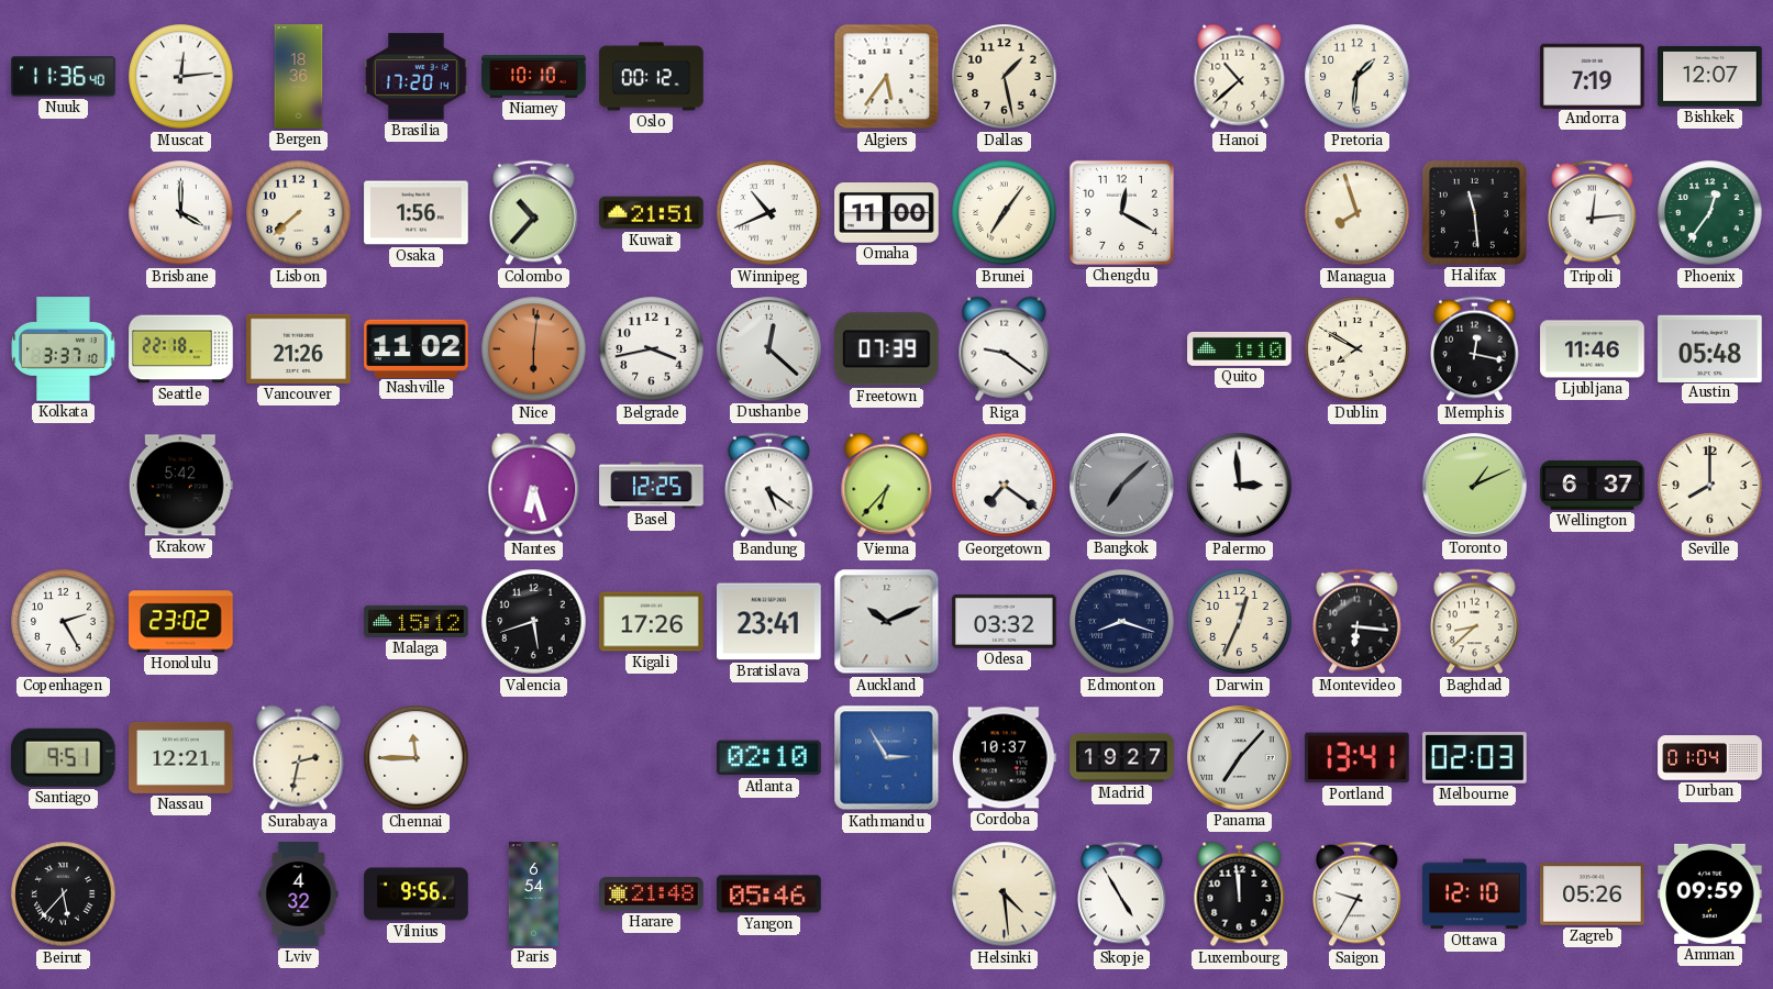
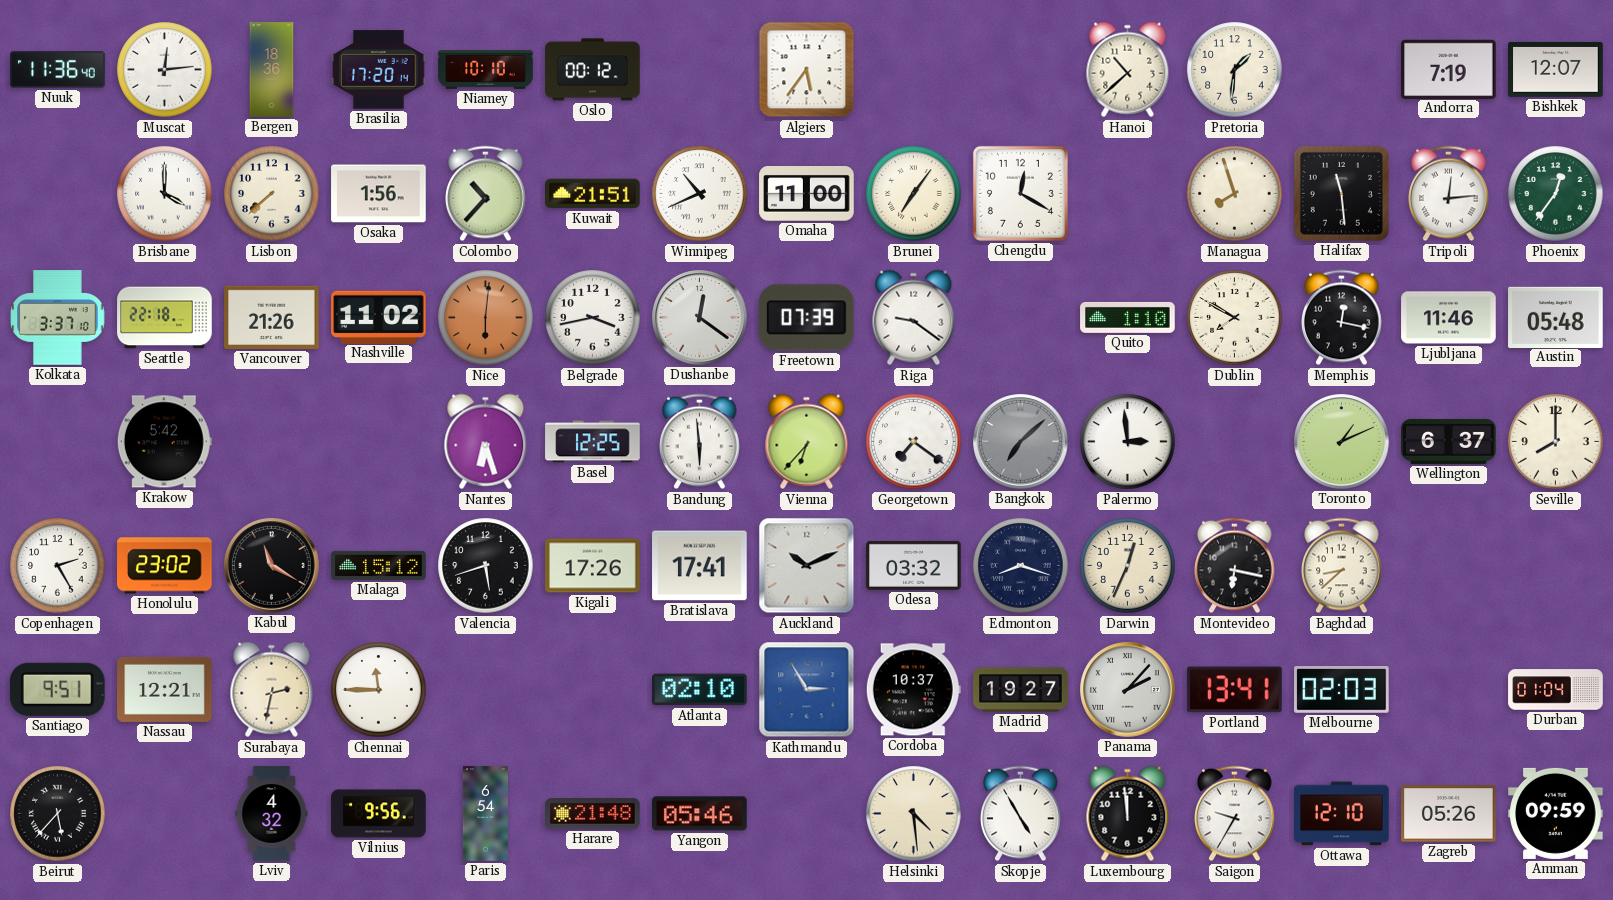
Dallas: 1:28 -> none (1005, 77)
Dushanbe: 12:22 -> 12:21 (700, 318)
Bandung: 5:21 -> 5:59 (700, 442)
Kabul: none -> 11:20 (272, 566)
Bratislava: 23:41 -> 17:41 (700, 566)
Montevideo: 6:16 -> 6:17 (1235, 566)
Panama: 7:07 -> 2:07 (1128, 690)
